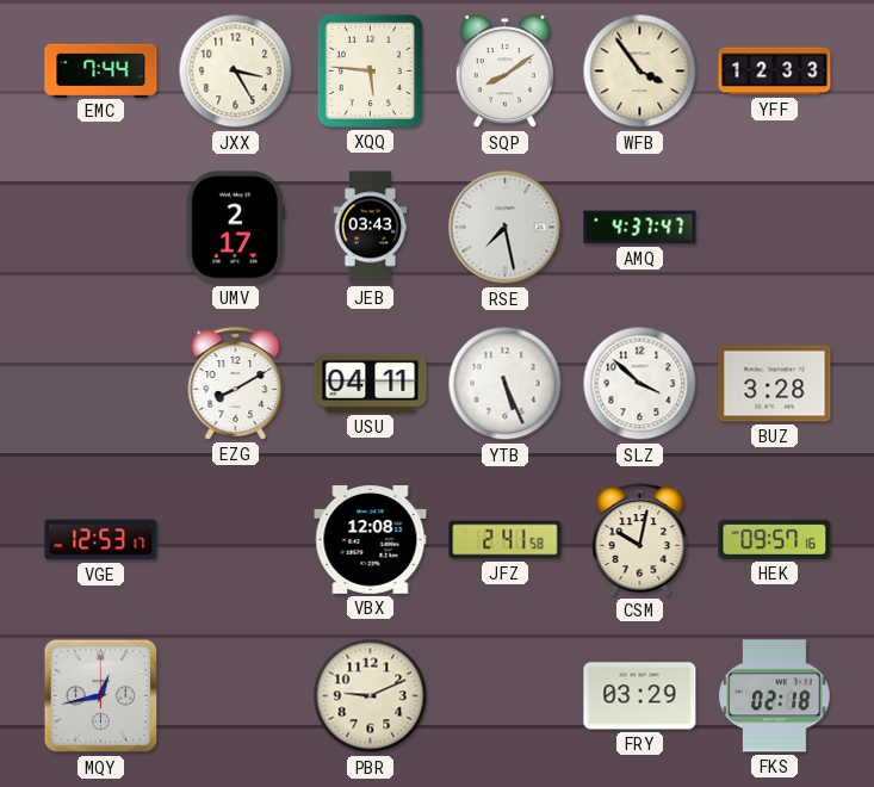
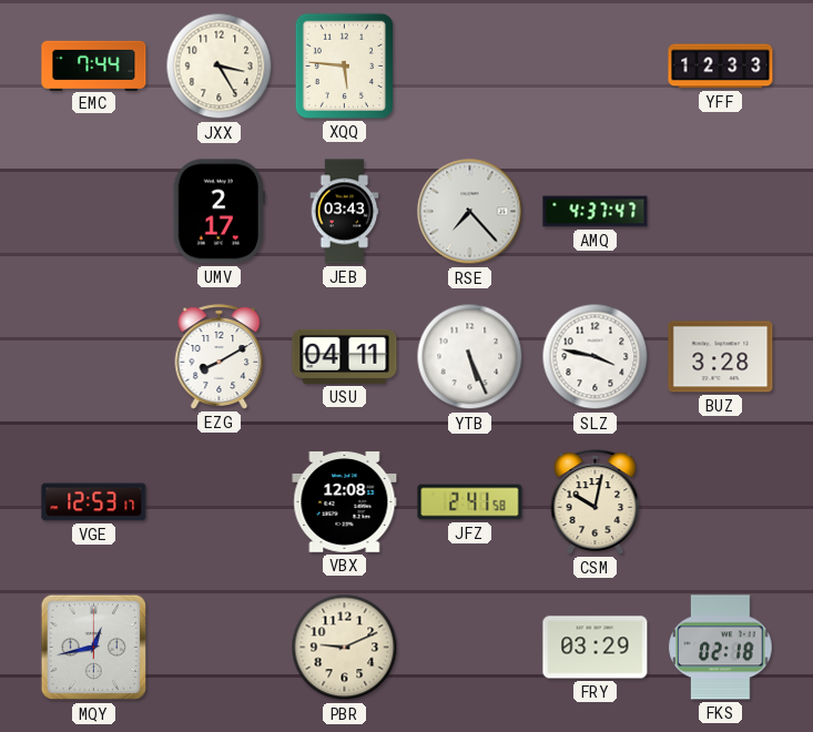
SQP: 8:09 -> none (504, 72)
WFB: 3:54 -> none (640, 72)
RSE: 7:28 -> 7:23 (470, 212)
SLZ: 3:52 -> 3:47 (596, 357)
HEK: 09:57 -> none (775, 539)
